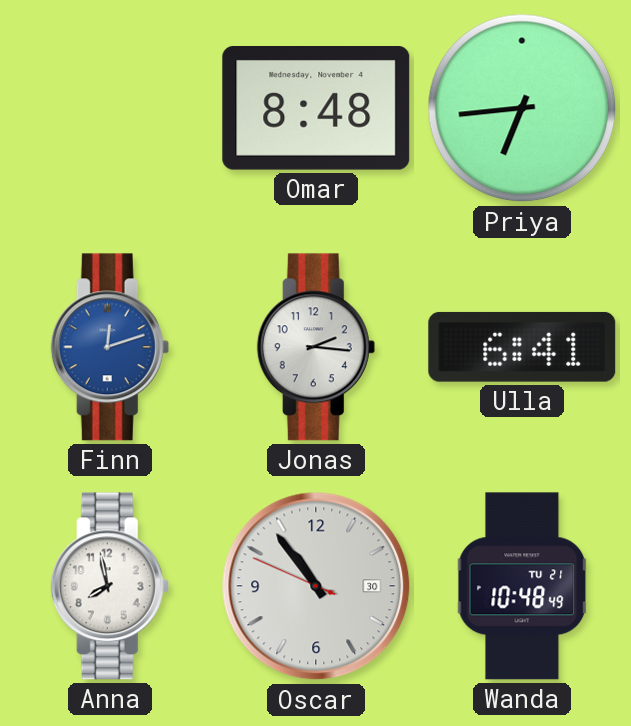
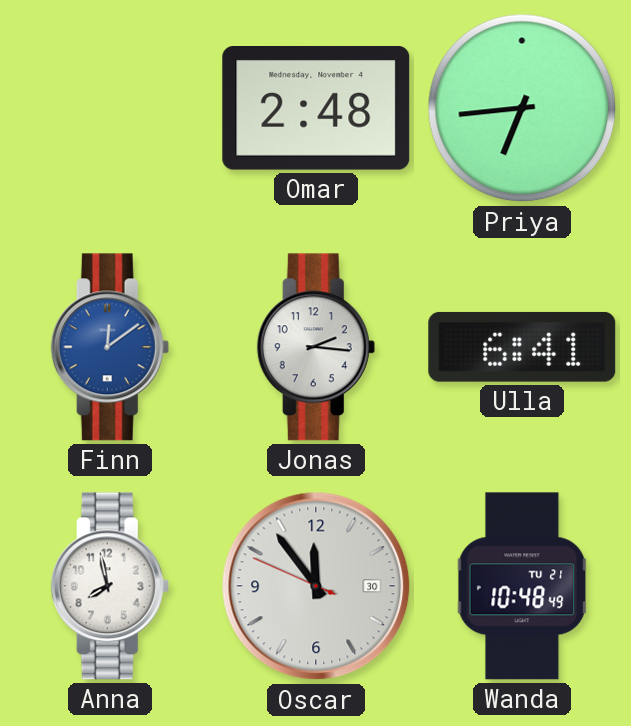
Omar: 8:48 -> 2:48 (316, 109)
Finn: 12:12 -> 12:09 (110, 347)
Oscar: 10:53 -> 11:53 (316, 586)
